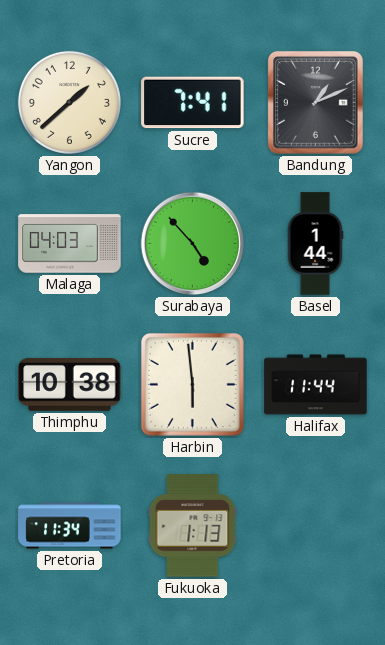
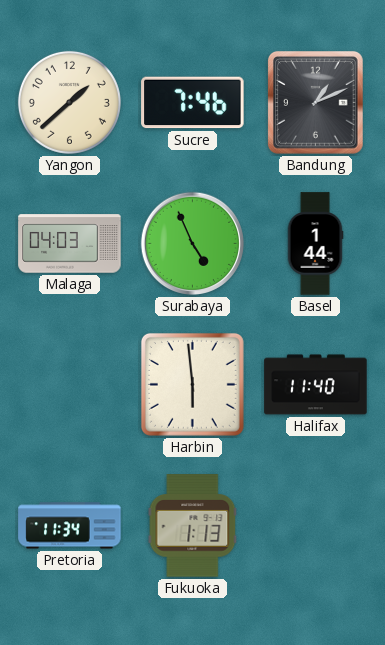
Sucre: 7:41 -> 7:46 (193, 103)
Surabaya: 4:53 -> 4:56 (193, 244)
Thimphu: 10:38 -> none (70, 384)
Halifax: 11:44 -> 11:40 (316, 385)
